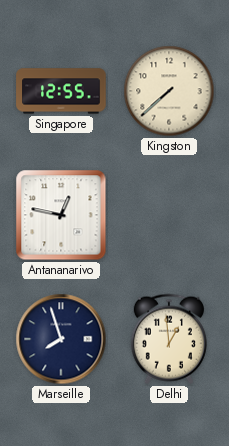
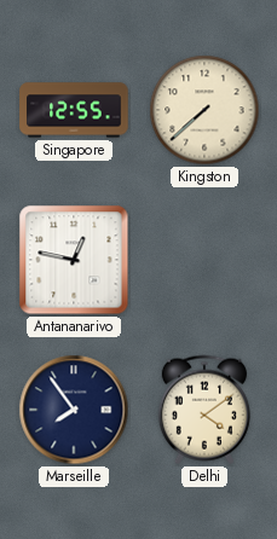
Marseille: 7:57 -> 7:54 (74, 410)
Delhi: 12:59 -> 4:09 (204, 410)
